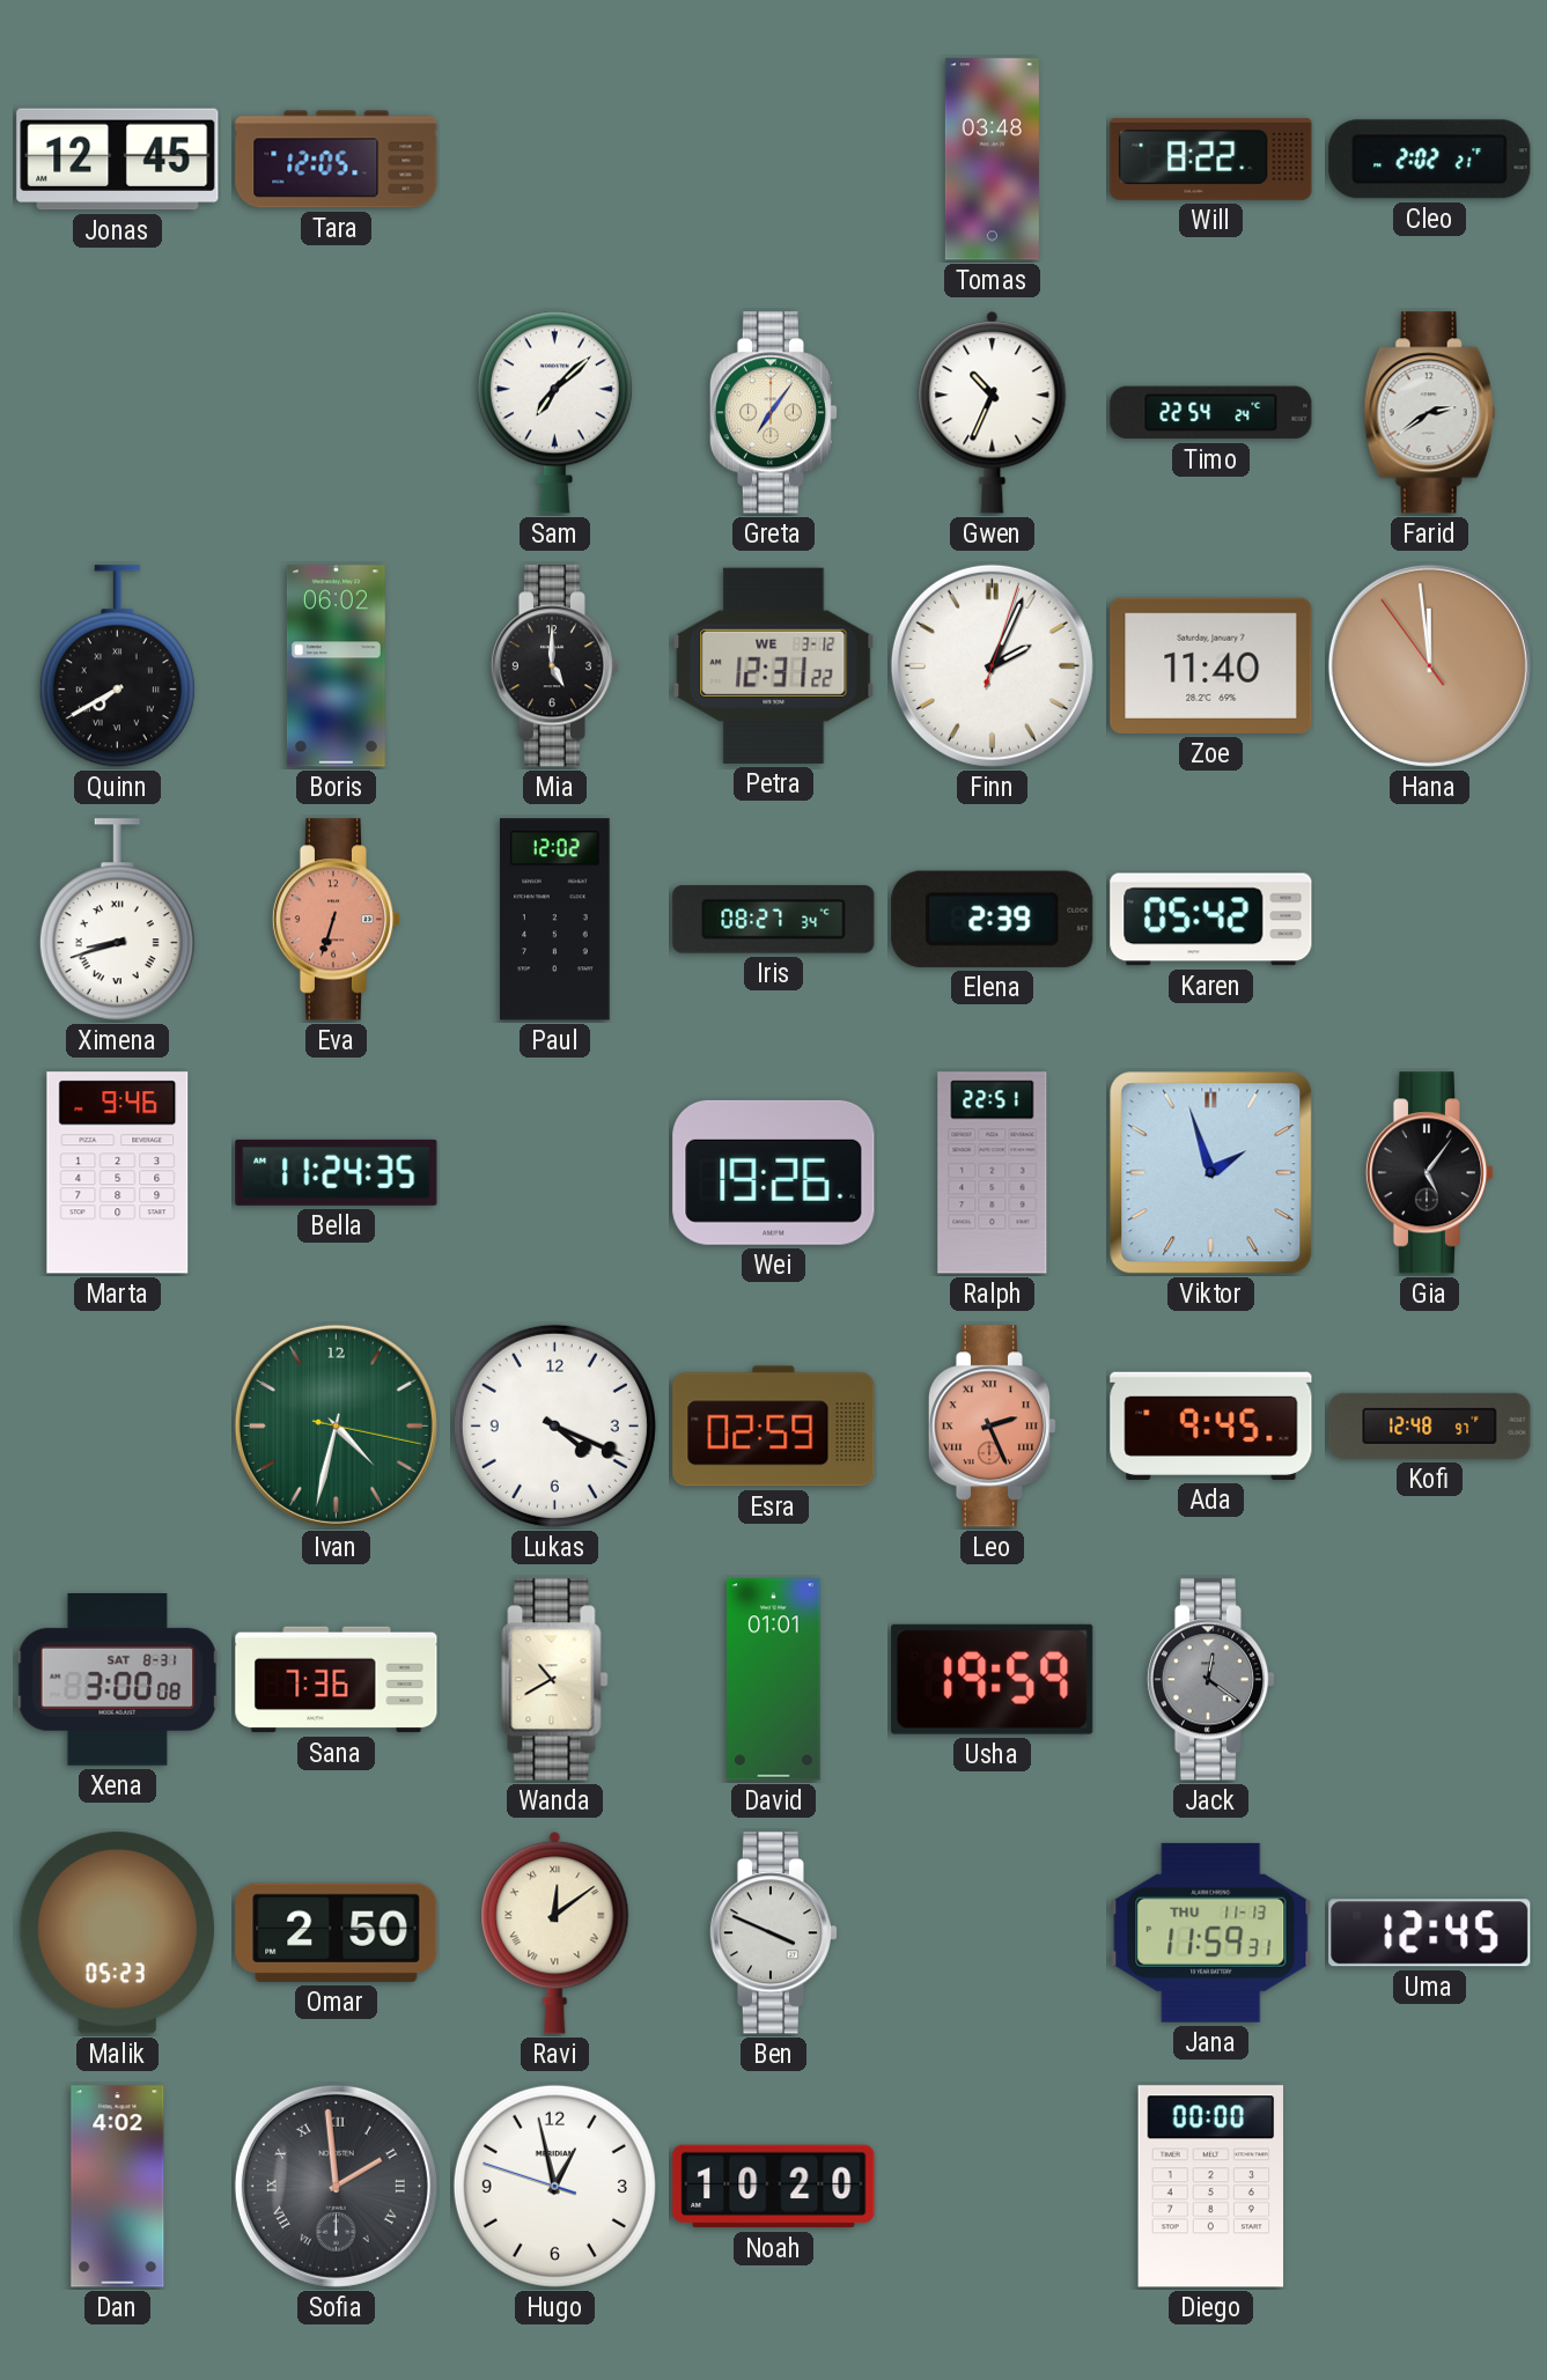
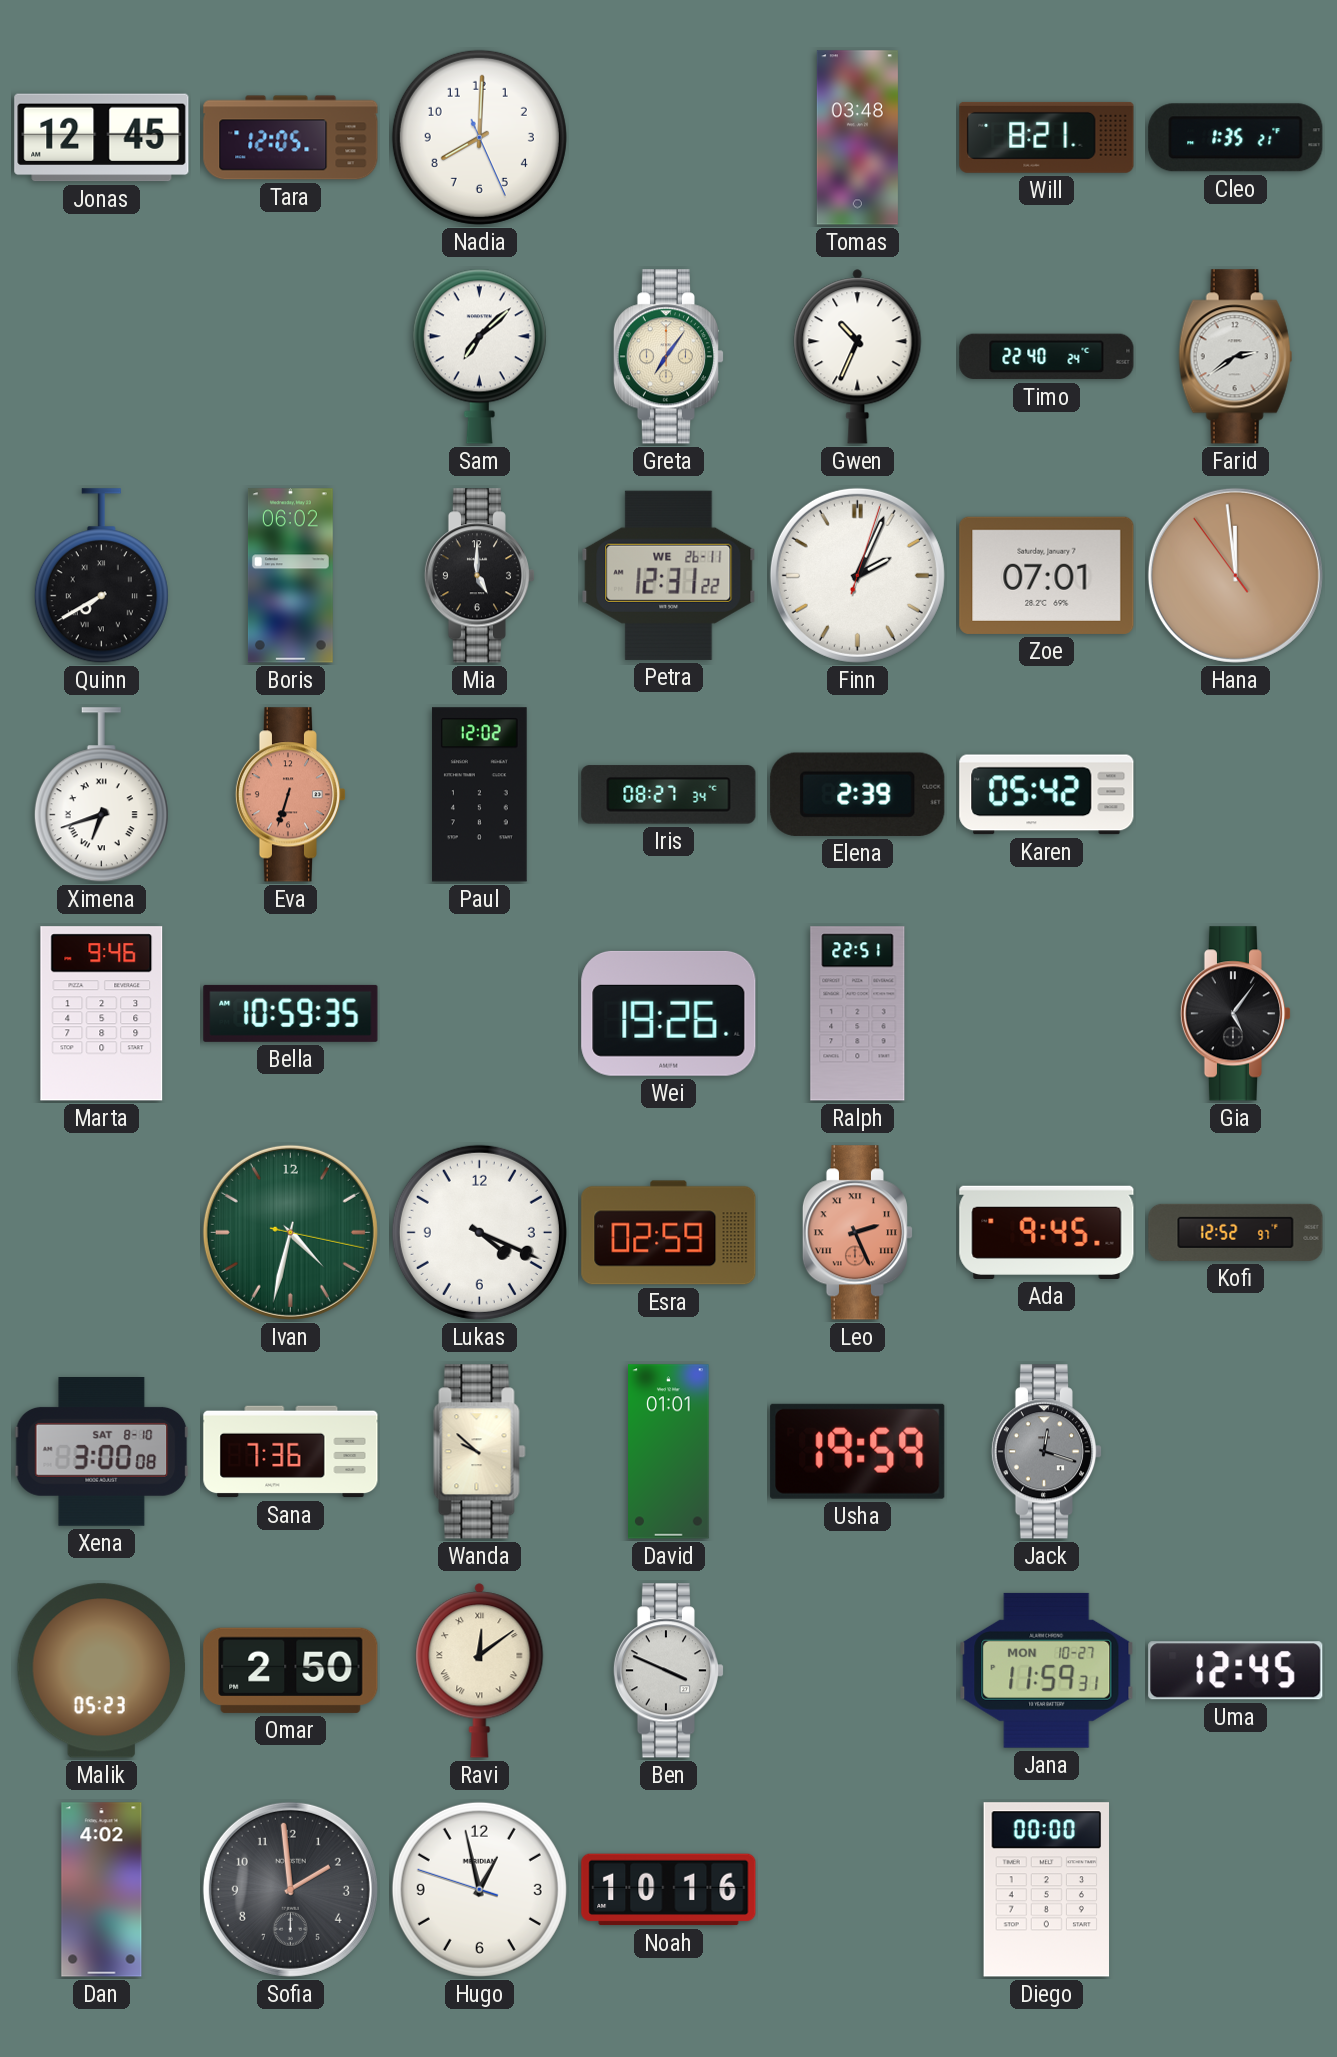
Nadia: none -> 8:00 (479, 137)
Will: 8:22 -> 8:21 (1047, 137)
Cleo: 2:02 -> 1:35 (1236, 138)
Timo: 22:54 -> 22:40 (1047, 357)
Petra date: WE 3-12 -> WE 26-11 (669, 575)
Zoe: 11:40 -> 07:01 (1047, 575)
Ximena: 8:42 -> 6:42 (101, 795)
Bella: 11:24 -> 10:59 (291, 1013)
Viktor: 1:57 -> none (1211, 1173)
Kofi: 12:48 -> 12:52 (1236, 1232)
Xena date: SAT 8-31 -> SAT 8-10 (102, 1452)
Wanda: 10:40 -> 9:52 (480, 1452)
Jack: 12:21 -> 12:18 (1047, 1452)
Jana date: THU 11-13 -> MON 10-27 (1047, 1670)
Sofia numerals: Roman -> Arabic (290, 1889)
Noah: 10:20 -> 10:16 (669, 1890)
